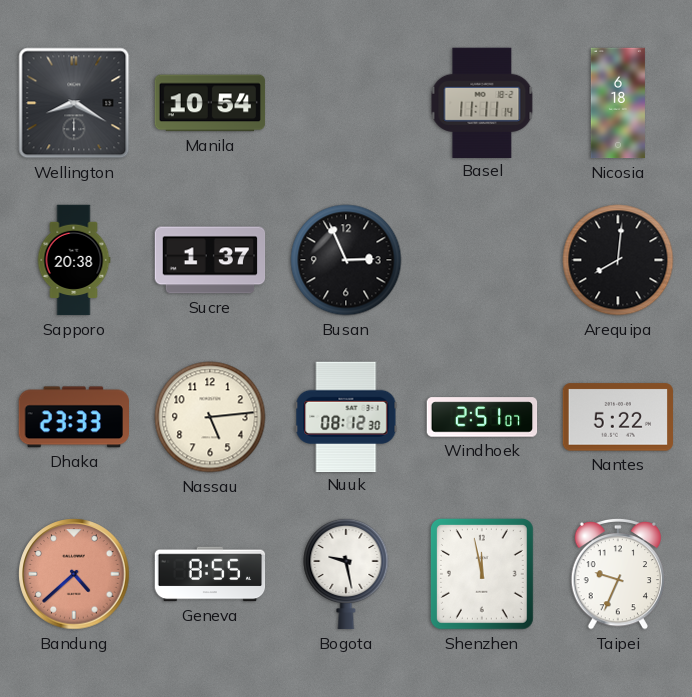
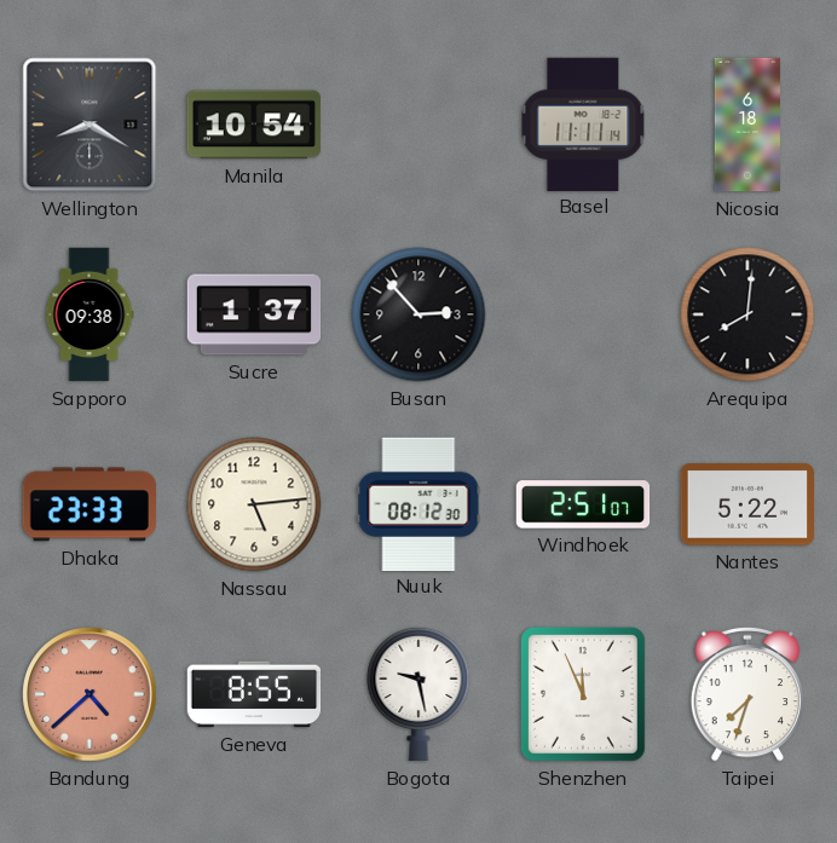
Sapporo: 20:38 -> 09:38 (90, 314)
Busan: 2:56 -> 2:53 (418, 314)
Shenzhen: 11:58 -> 11:56 (583, 694)
Taipei: 9:34 -> 7:33 (747, 694)
